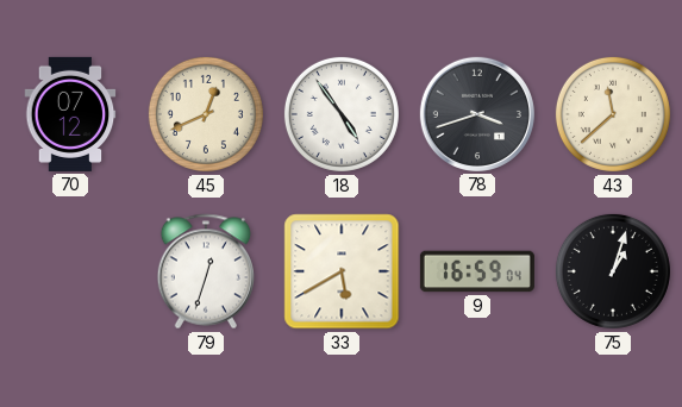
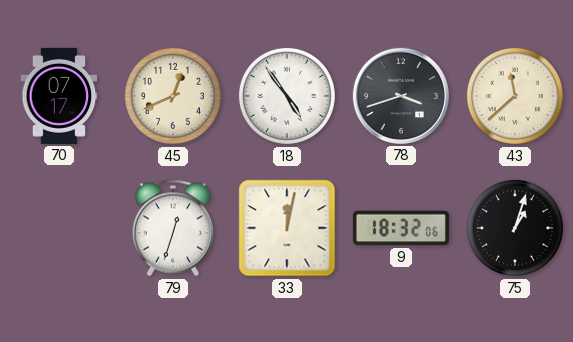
70: 07:12 -> 07:17 (59, 96)
33: 5:40 -> 12:02 (287, 228)
9: 16:59 -> 18:32 (401, 228)
